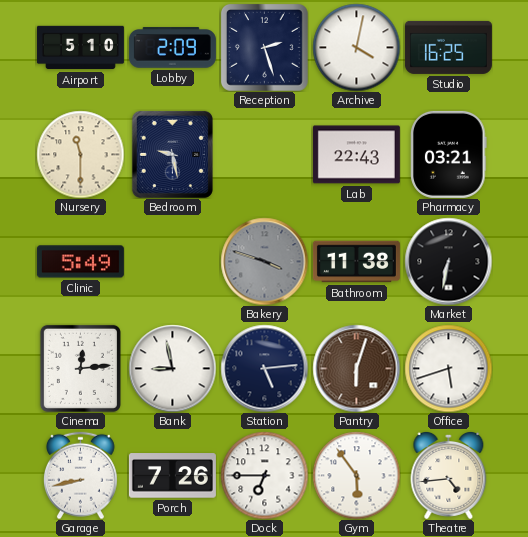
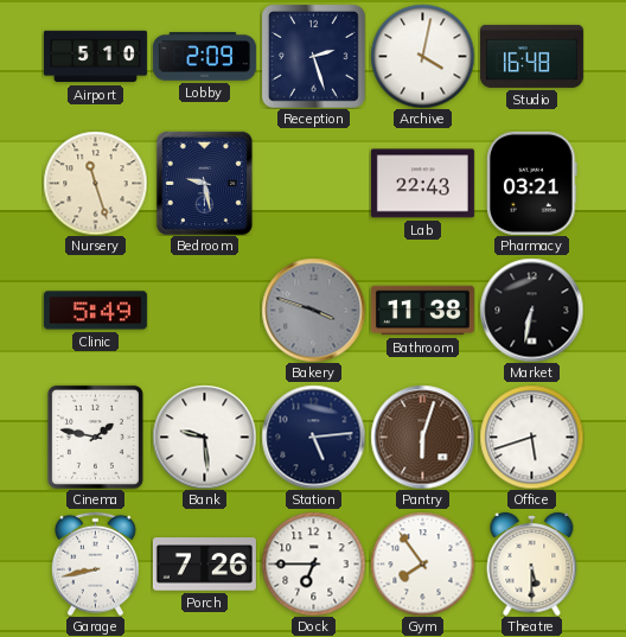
Studio: 16:25 -> 16:48 (531, 56)
Nursery: 11:30 -> 11:27 (95, 183)
Cinema: 12:14 -> 1:47 (95, 437)
Bank: 8:58 -> 9:29 (204, 437)
Gym: 5:54 -> 7:54 (422, 563)
Theatre: 4:44 -> 5:30 (532, 563)
